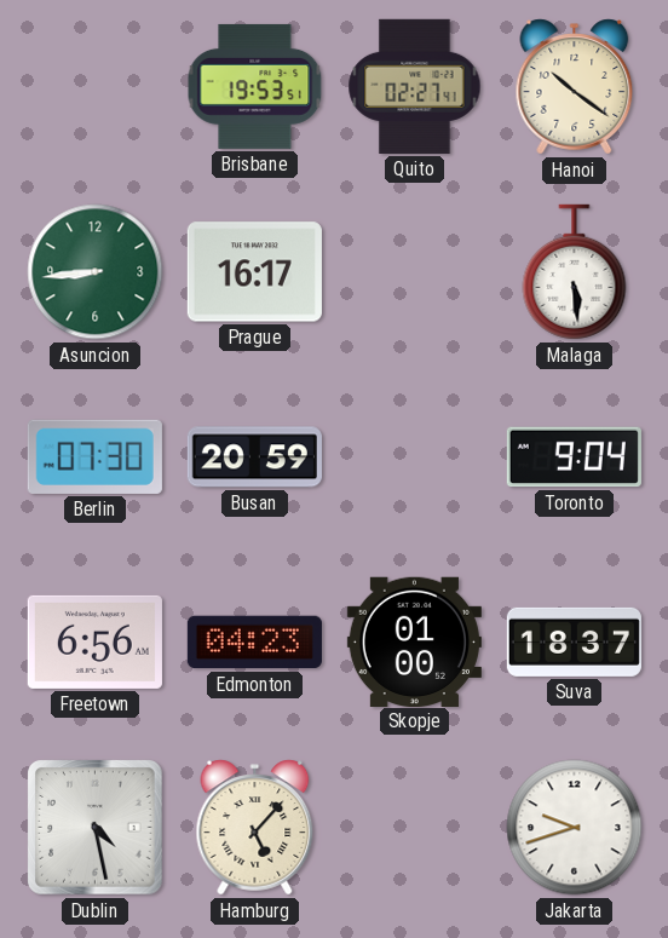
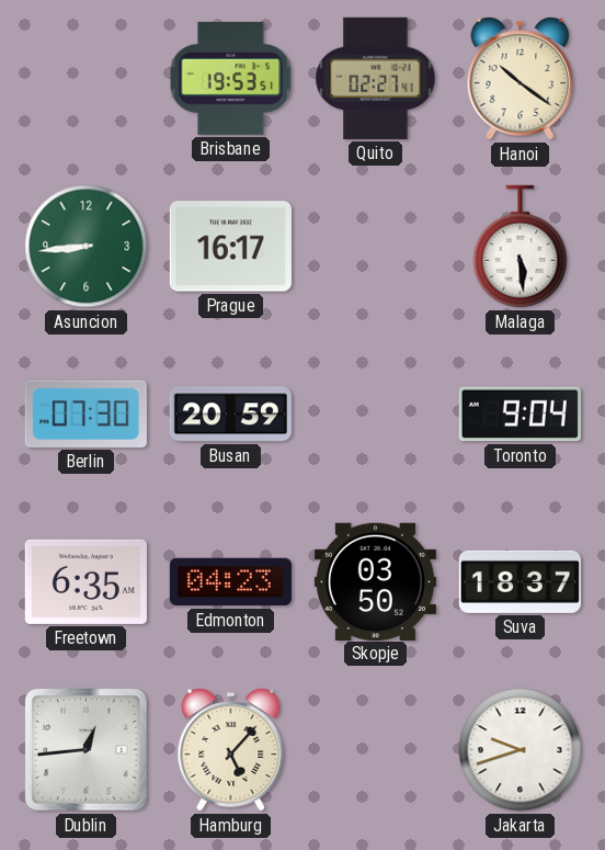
Freetown: 6:56 -> 6:35 (85, 581)
Skopje: 01:00 -> 03:50 (375, 581)
Dublin: 4:28 -> 12:44 (87, 750)
